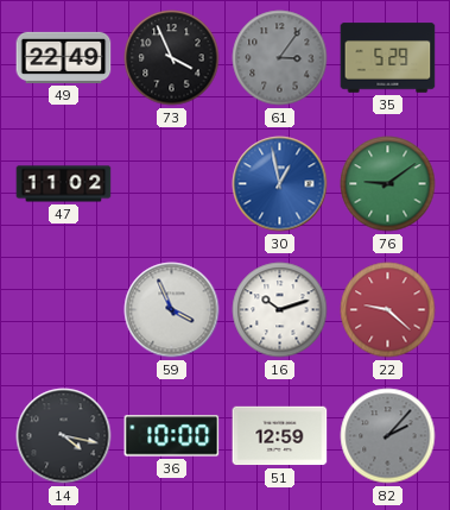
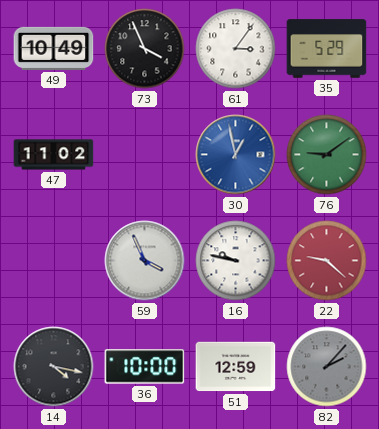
49: 22:49 -> 10:49 (54, 48)
61 dial: grey -> white (236, 49)
16: 10:12 -> 9:47 (236, 261)
